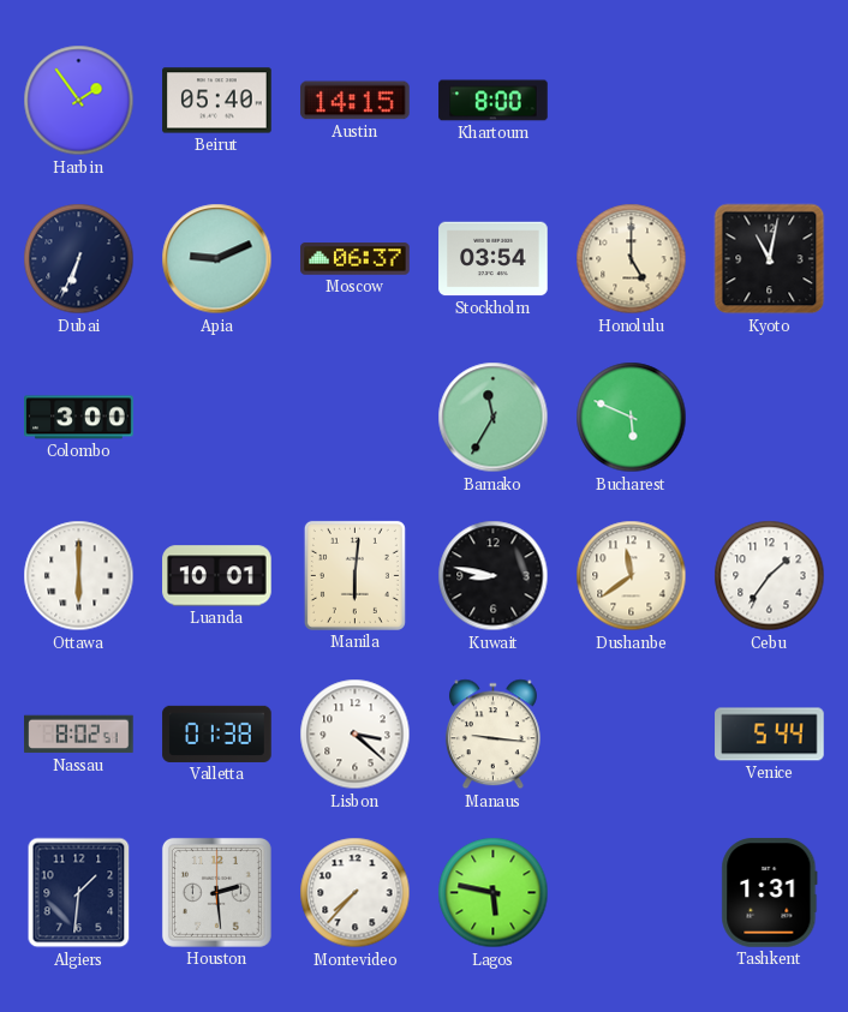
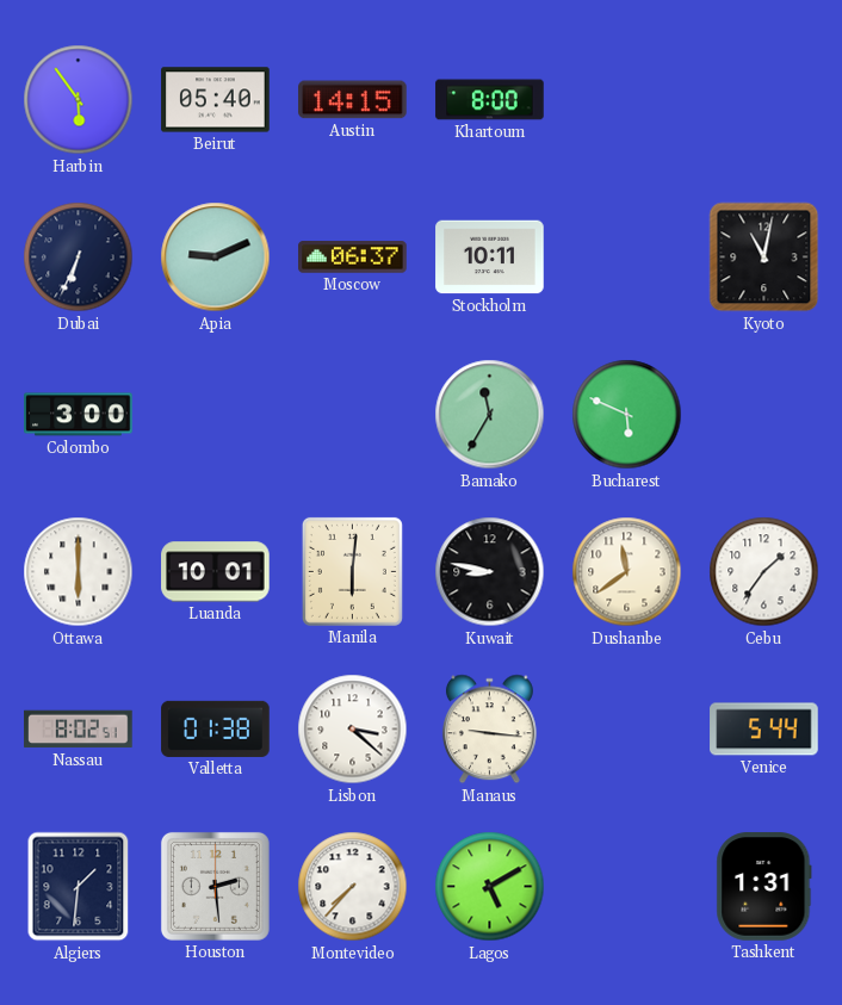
Harbin: 1:54 -> 5:54 (79, 100)
Stockholm: 03:54 -> 10:11 (490, 258)
Honolulu: 5:00 -> none (632, 259)
Lagos: 5:47 -> 5:10 (490, 887)
